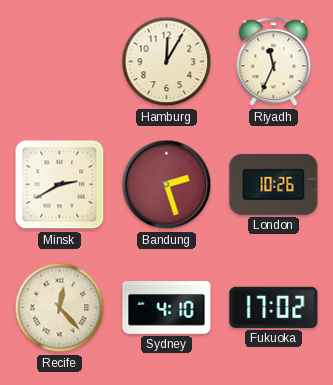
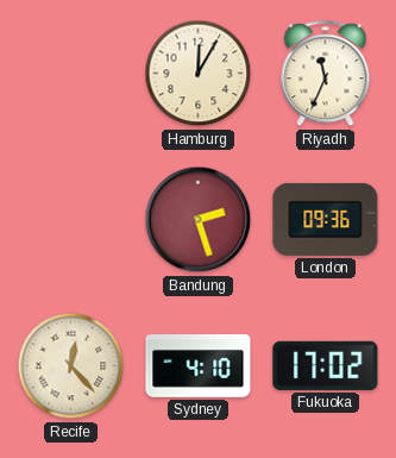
Minsk: 2:40 -> none (60, 185)
London: 10:26 -> 09:36 (326, 219)
